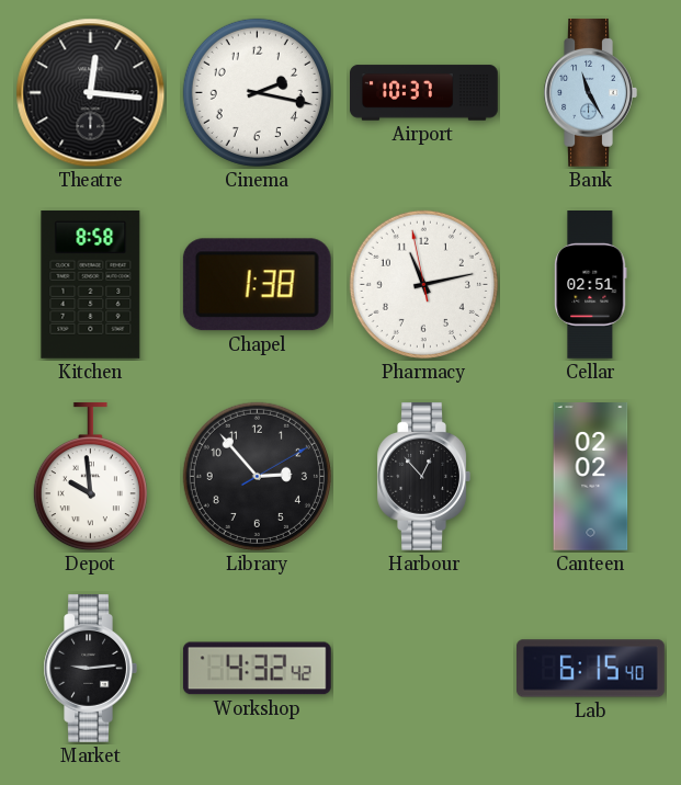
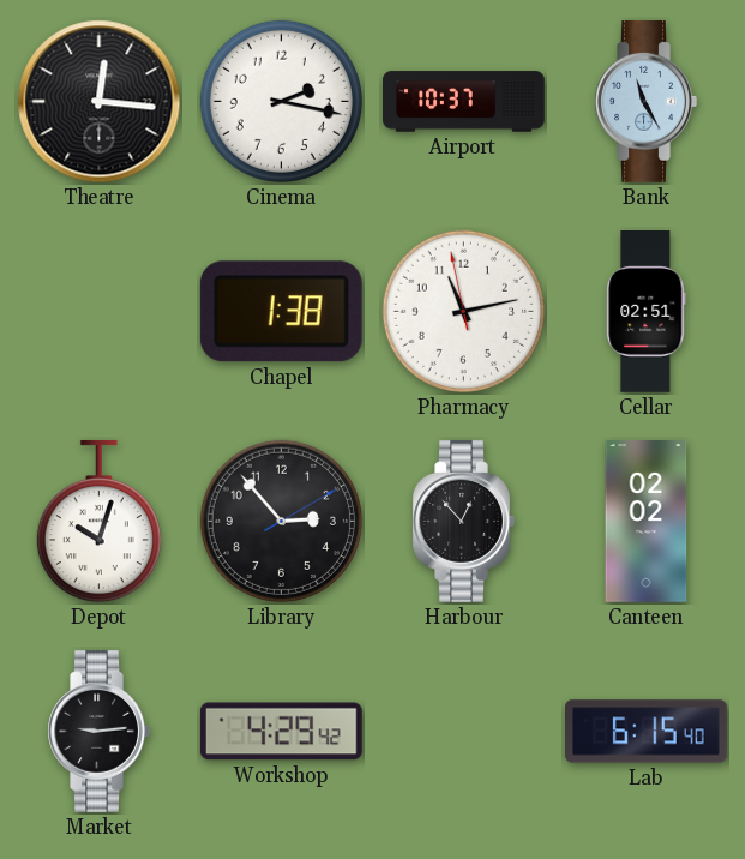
Kitchen: 8:58 -> none (91, 284)
Depot: 9:59 -> 10:03 (98, 522)
Workshop: 4:32 -> 4:29 (281, 732)
